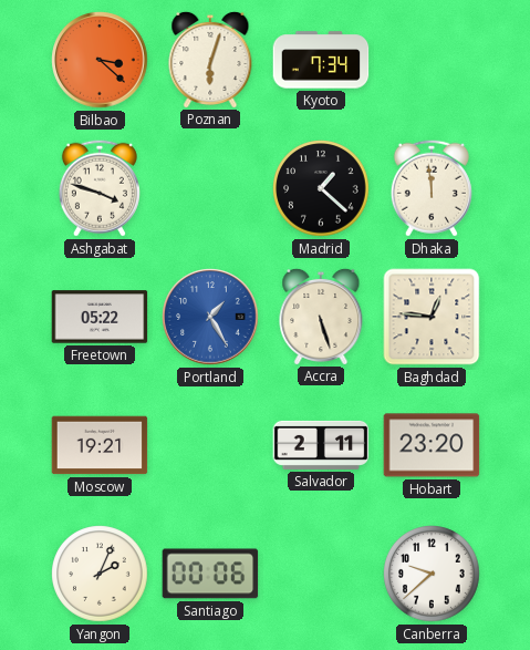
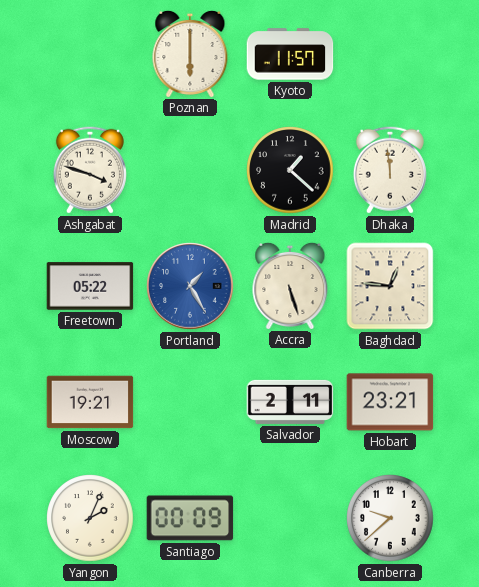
Bilbao: 3:22 -> none (100, 60)
Poznan: 6:03 -> 6:00 (190, 53)
Kyoto: 7:34 -> 11:57 (290, 54)
Hobart: 23:20 -> 23:21 (390, 402)
Santiago: 00:06 -> 00:09 (190, 518)
